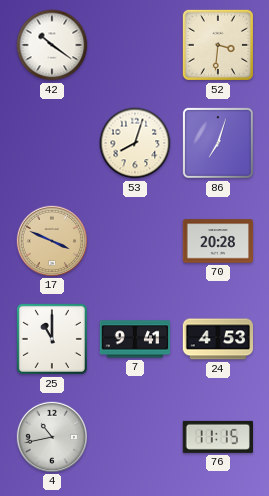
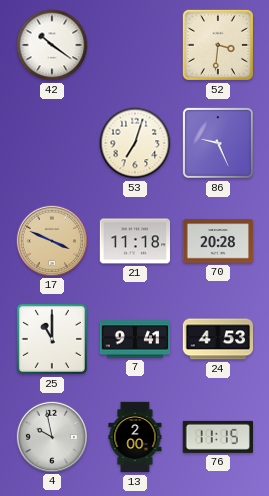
53: 8:03 -> 7:03 (135, 143)
86: 7:03 -> 9:26 (218, 143)
21: none -> 11:18 (135, 241)
4: 10:43 -> 9:58 (51, 436)
13: none -> 2:00 (135, 437)
